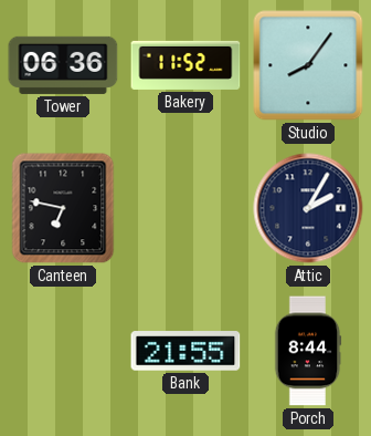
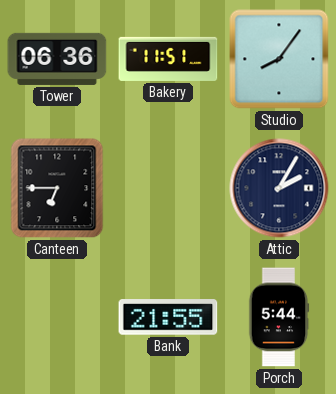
Bakery: 11:52 -> 11:51 (168, 59)
Canteen: 6:47 -> 6:45 (57, 188)
Porch: 8:44 -> 5:44 (279, 317)
